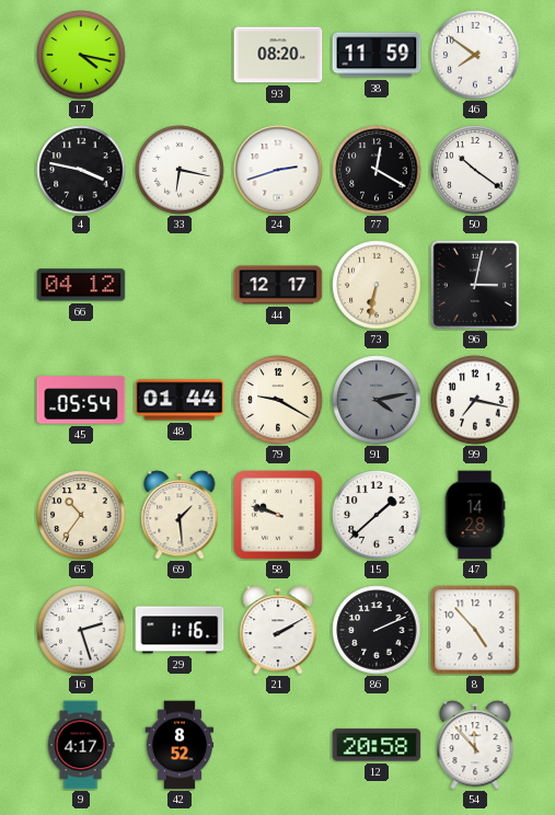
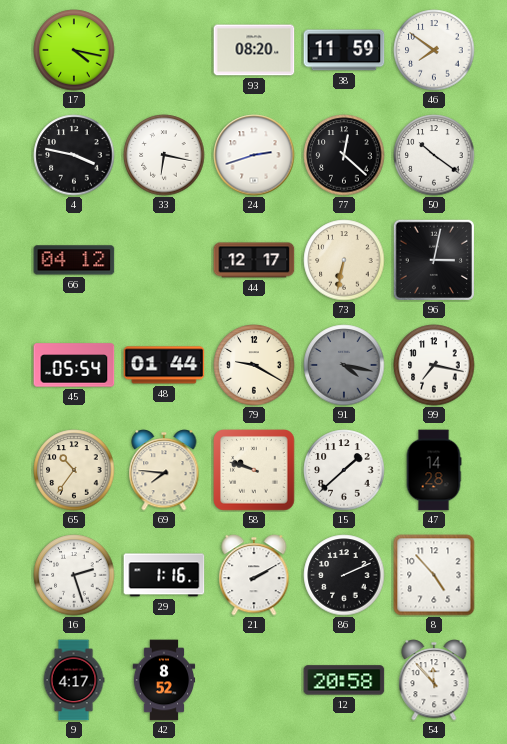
77: 12:20 -> 12:22 (344, 155)
91: 4:13 -> 4:17 (344, 365)
69: 1:29 -> 7:46 (164, 470)
